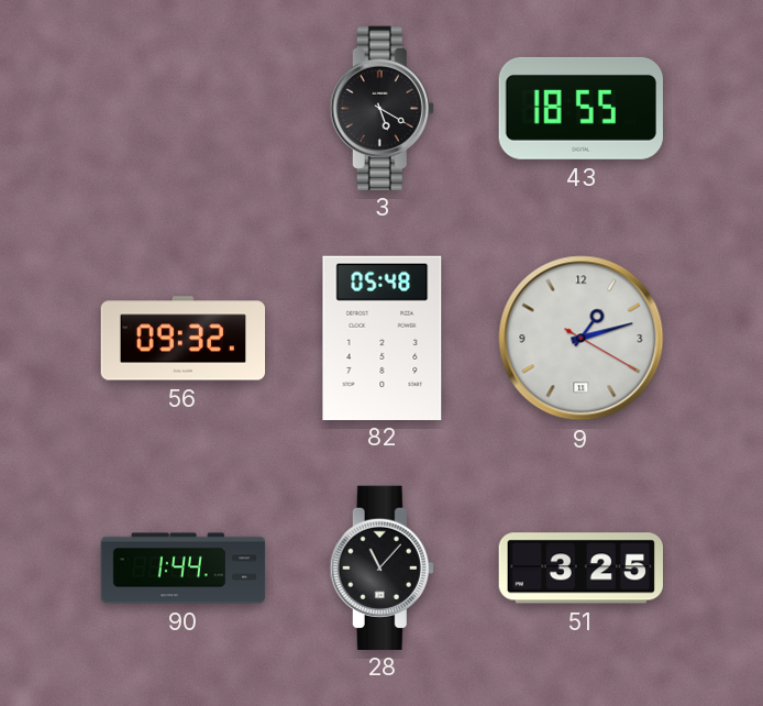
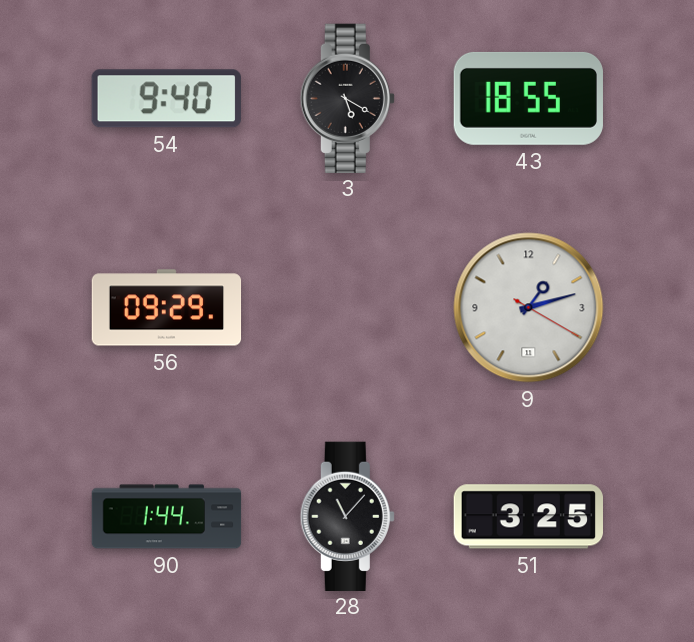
54: none -> 9:40 (166, 99)
56: 09:32 -> 09:29 (167, 308)
82: 05:48 -> none (383, 338)
